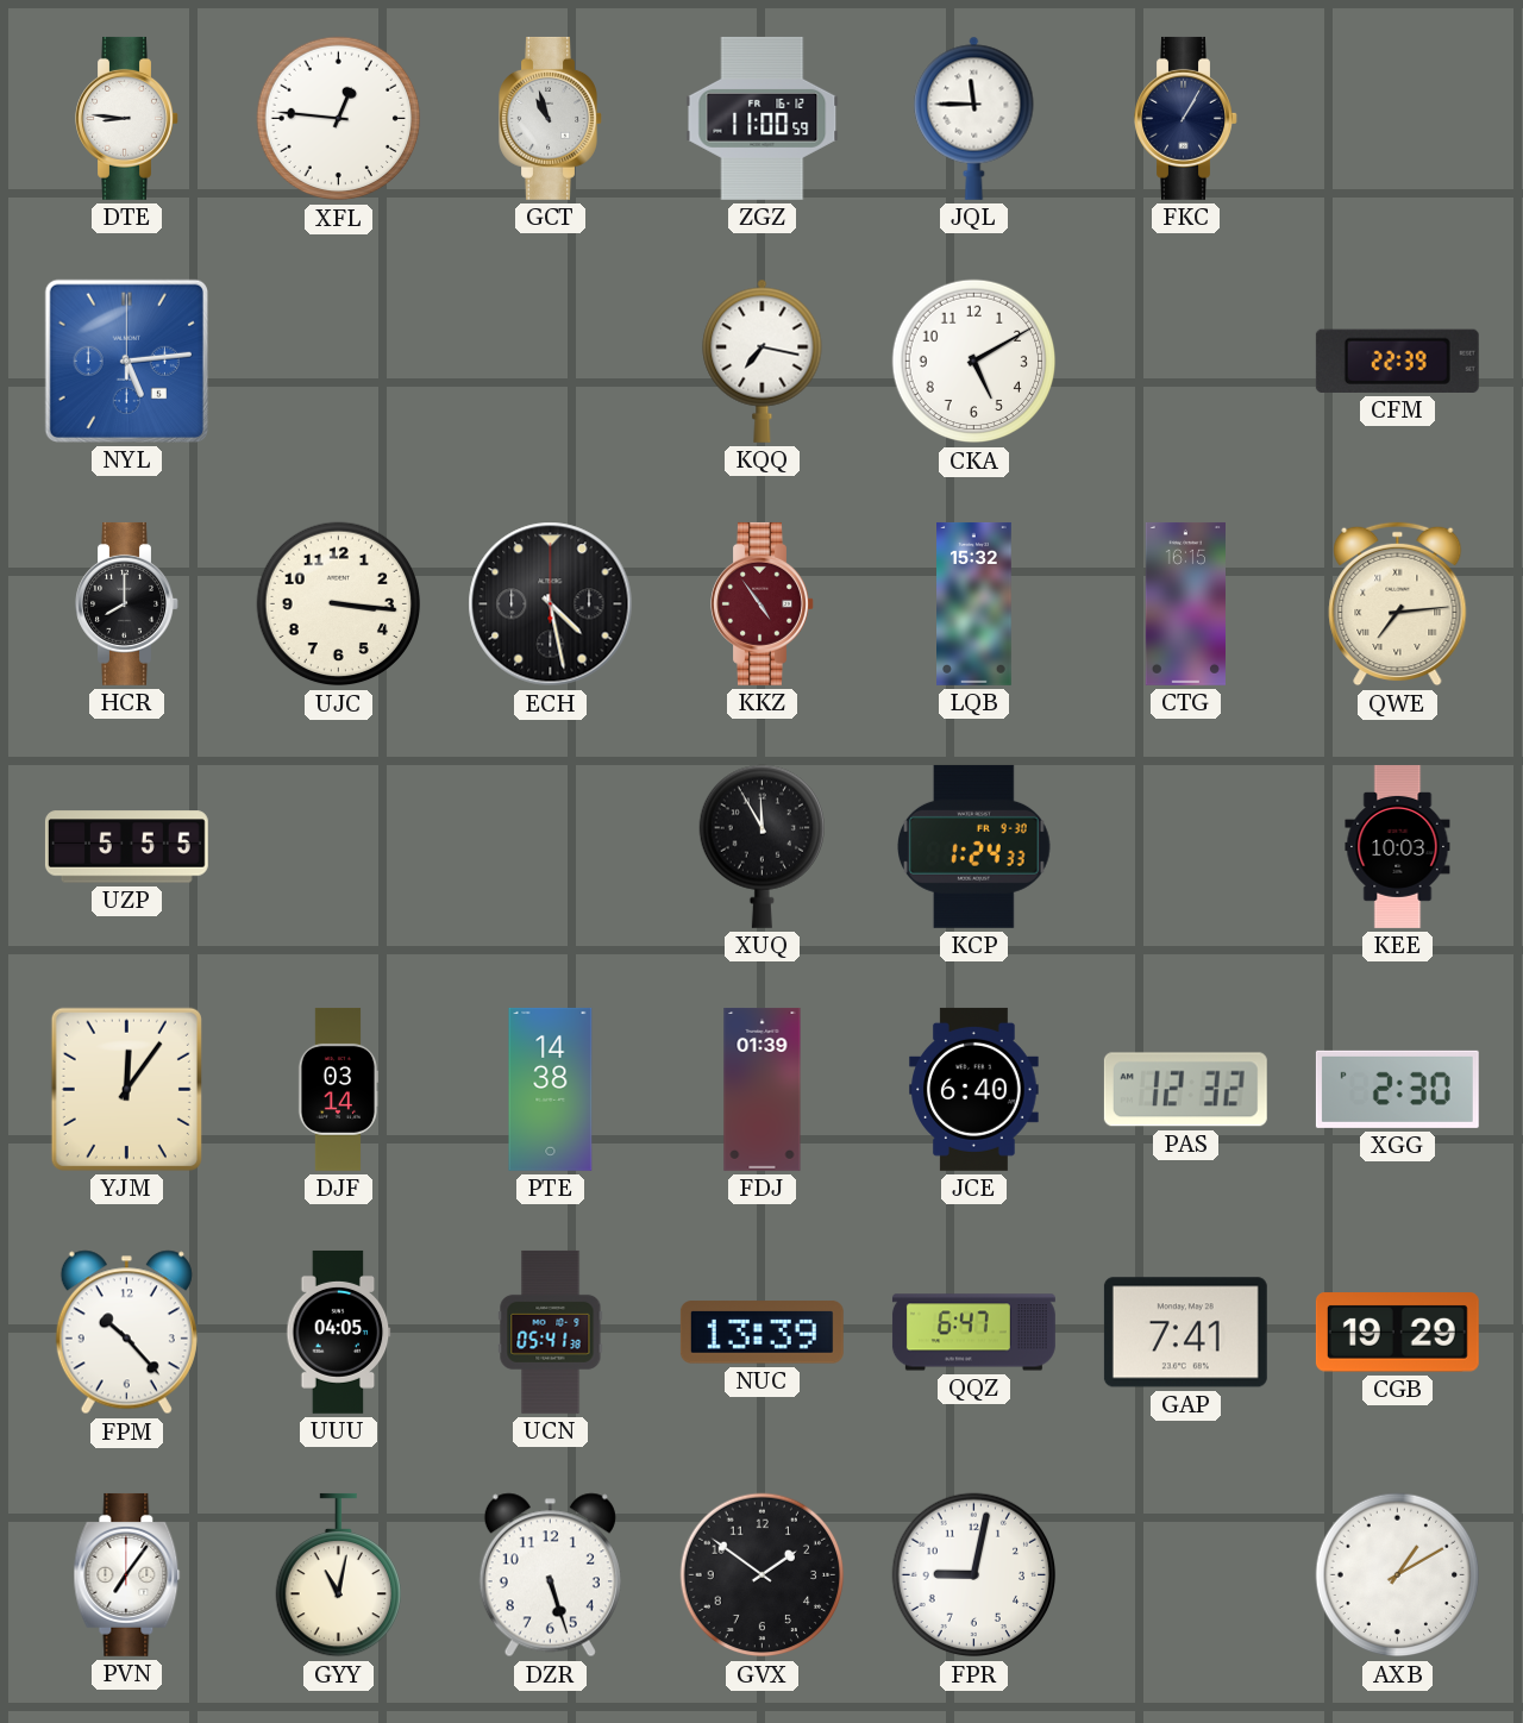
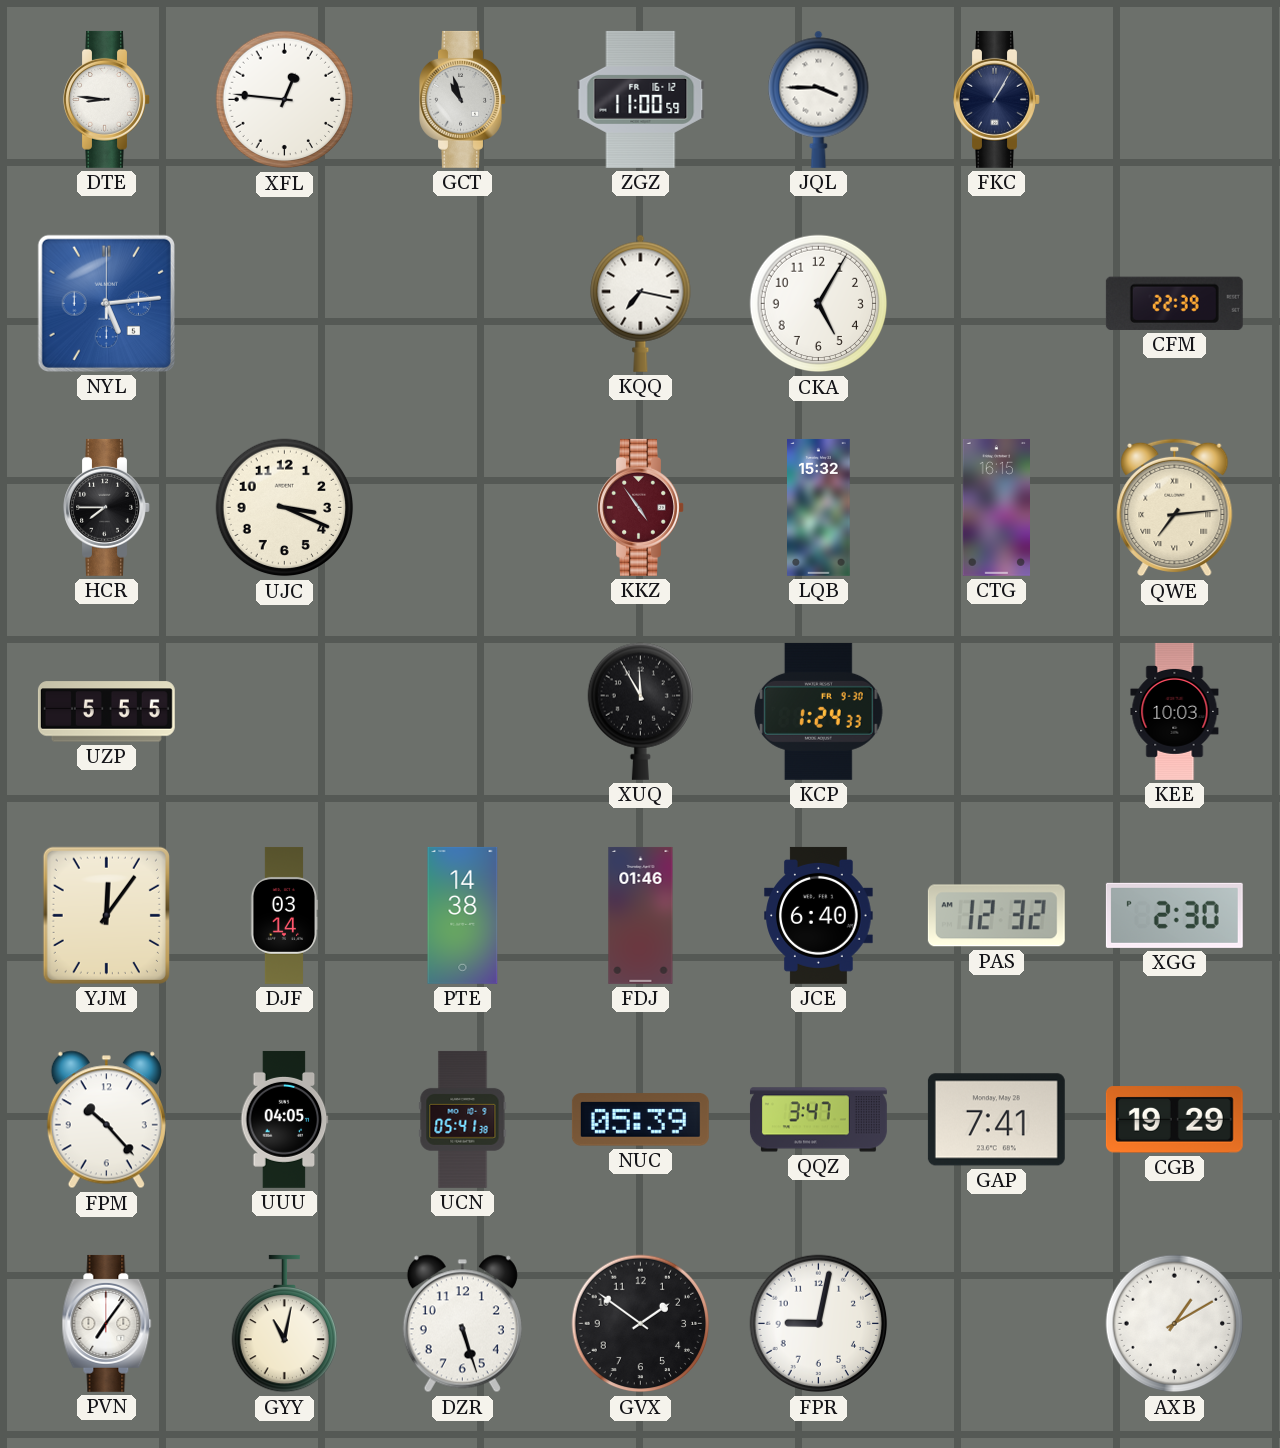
JQL: 11:45 -> 3:45 (819, 99)
CKA: 5:10 -> 5:05 (819, 304)
HCR: 8:00 -> 7:45 (107, 507)
UJC: 3:16 -> 3:19 (285, 508)
ECH: 4:28 -> none (551, 604)
FDJ: 01:39 -> 01:46 (641, 915)
NUC: 13:39 -> 05:39 (640, 1120)
QQZ: 6:47 -> 3:47 (818, 1120)
